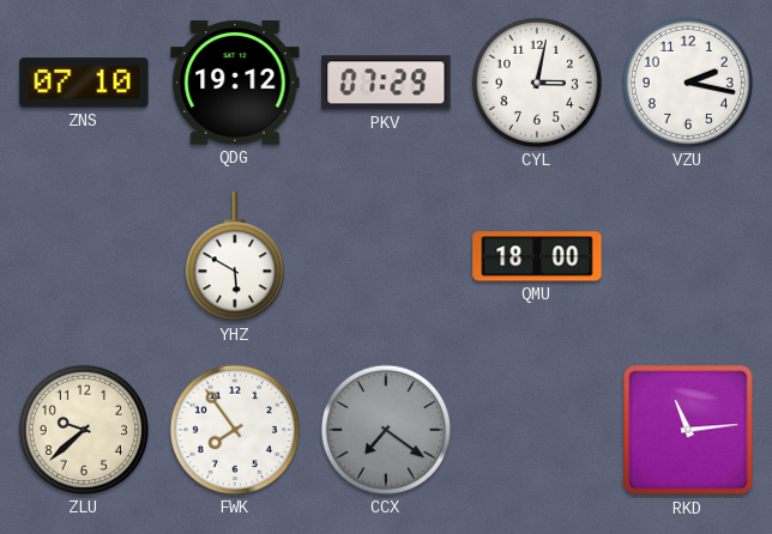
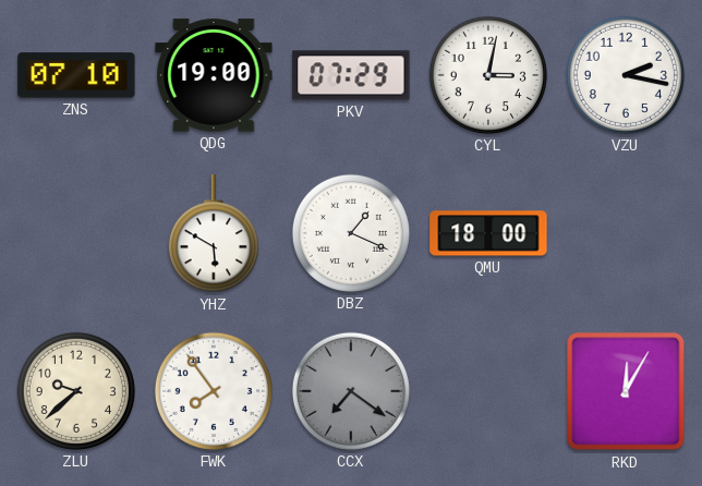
QDG: 19:12 -> 19:00 (214, 75)
DBZ: none -> 1:19 (351, 233)
RKD: 11:14 -> 12:05 (626, 391)
